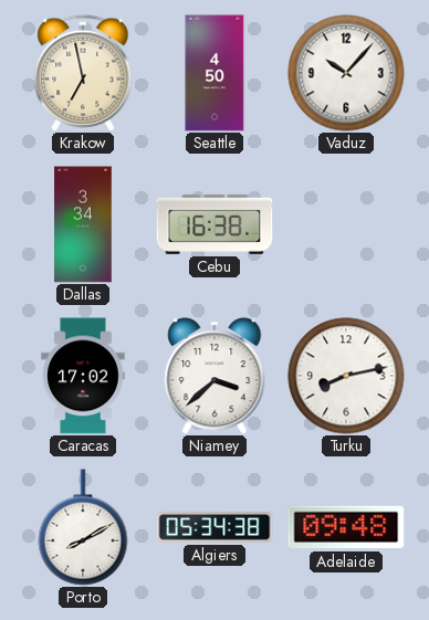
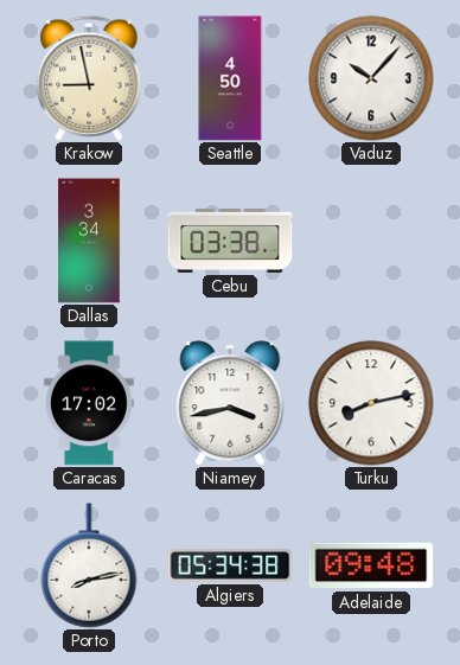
Krakow: 6:58 -> 8:58 (89, 78)
Cebu: 16:38 -> 03:38 (230, 241)
Niamey: 3:38 -> 3:43 (230, 403)
Porto: 8:10 -> 8:13 (89, 565)
